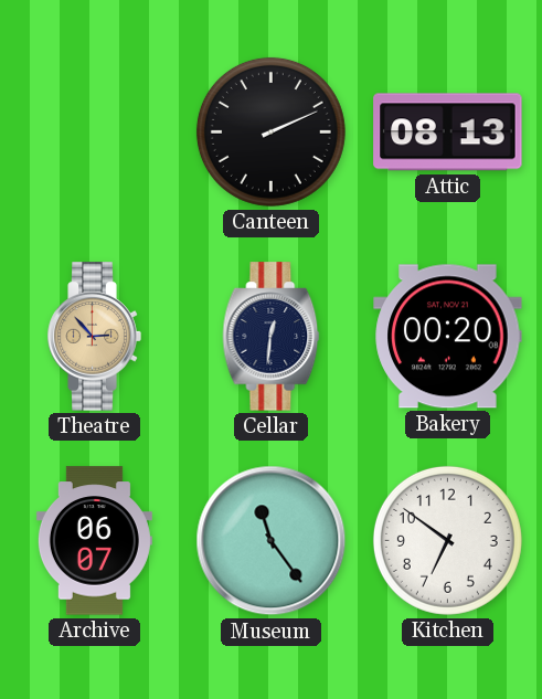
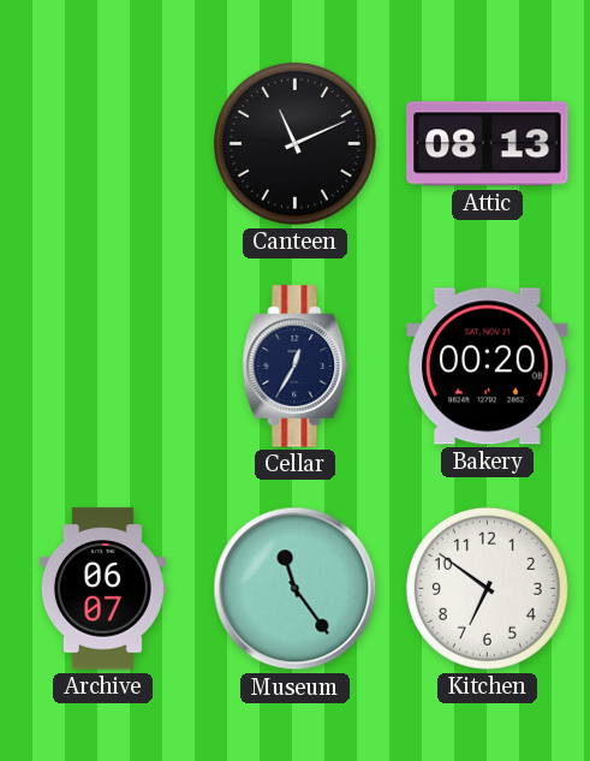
Canteen: 2:11 -> 11:11 (294, 143)
Theatre: 2:53 -> none (94, 337)
Cellar: 12:31 -> 12:35 (296, 367)
